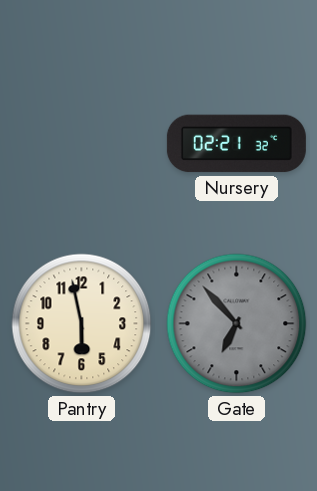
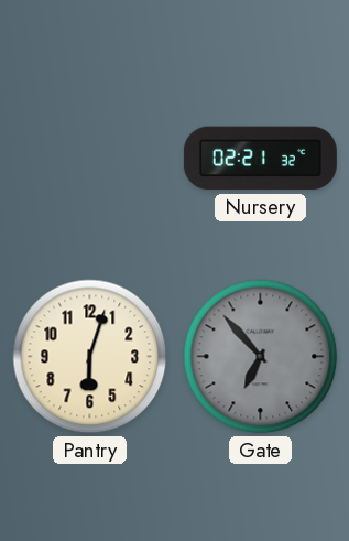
Pantry: 5:58 -> 6:03 (90, 357)
